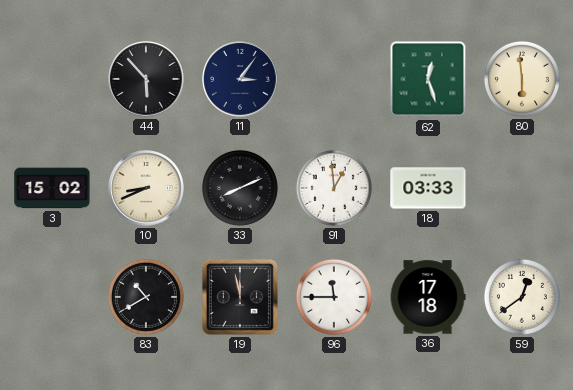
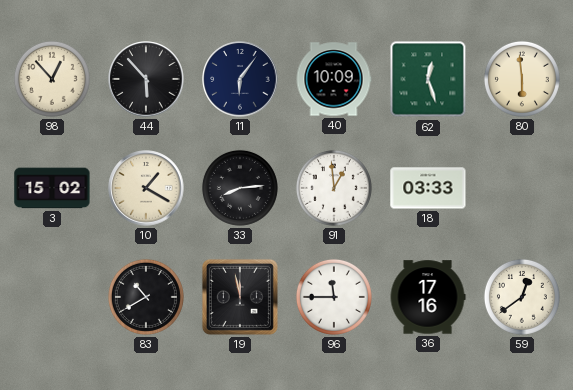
98: none -> 12:53 (52, 79)
11: 3:06 -> 6:06 (240, 79)
40: none -> 10:09 (334, 79)
10: 8:41 -> 1:20 (146, 188)
33: 8:11 -> 8:14 (240, 188)
36: 17:18 -> 17:16 (428, 297)
